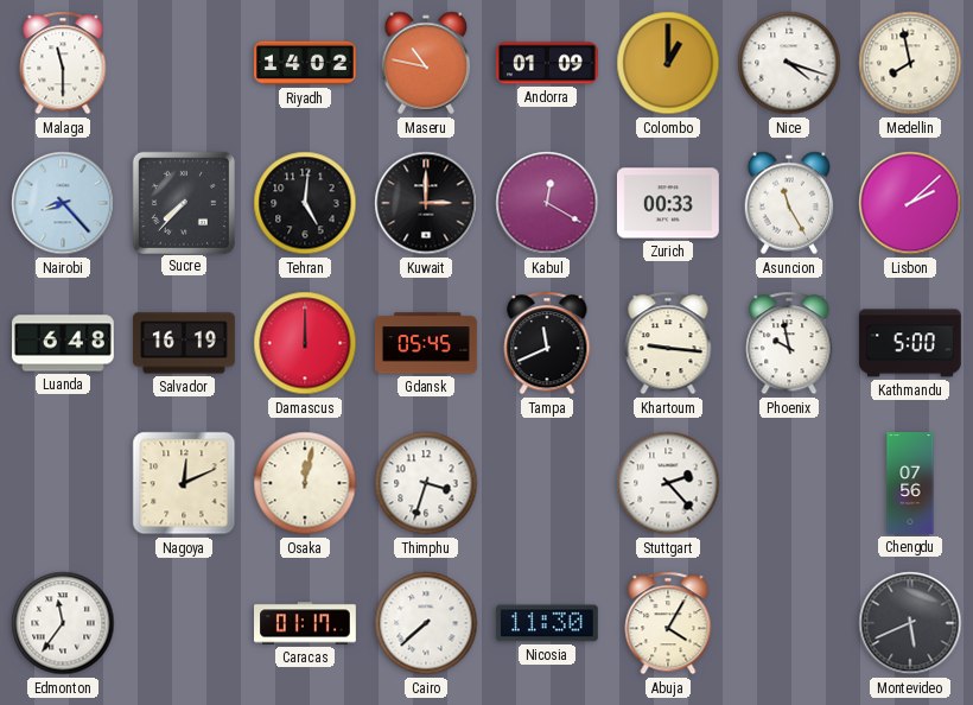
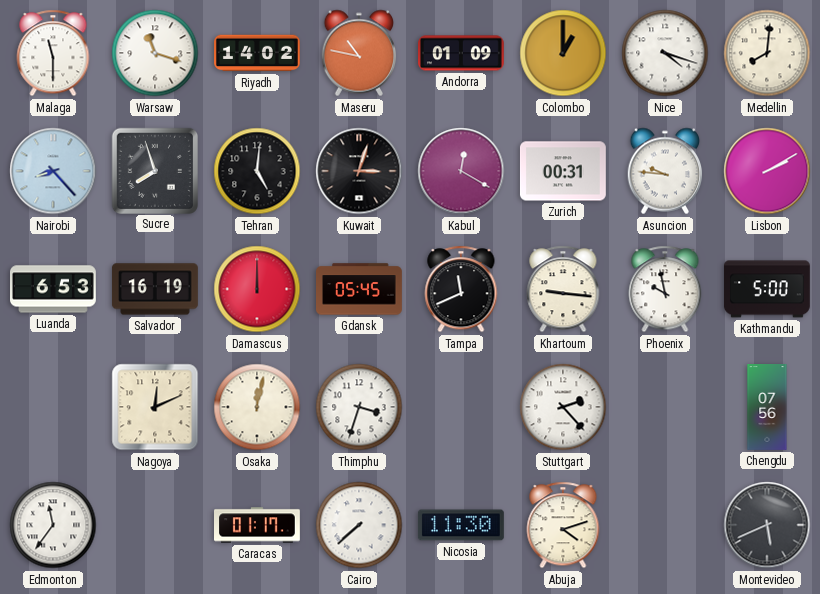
Warsaw: none -> 11:18 (155, 53)
Medellin: 7:58 -> 8:01 (767, 53)
Sucre: 7:37 -> 7:57 (154, 170)
Kuwait: 3:00 -> 3:03 (359, 171)
Zurich: 00:33 -> 00:31 (563, 171)
Asuncion: 11:25 -> 9:46 (665, 171)
Lisbon: 2:08 -> 2:10 (767, 171)
Luanda: 6:48 -> 6:53 (54, 289)
Abuja: 4:05 -> 4:12 (563, 525)
